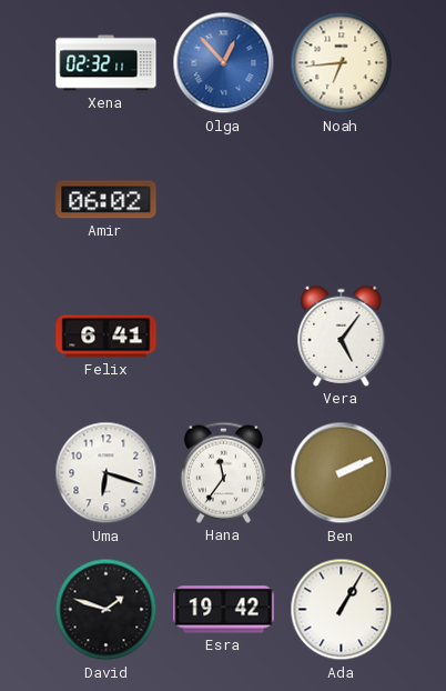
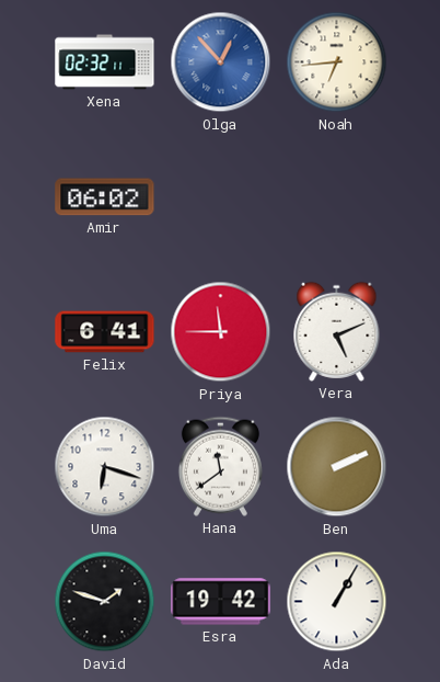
Priya: none -> 11:45 (221, 332)
Vera: 5:06 -> 5:11 (337, 331)
Hana: 11:36 -> 11:39 (220, 466)
